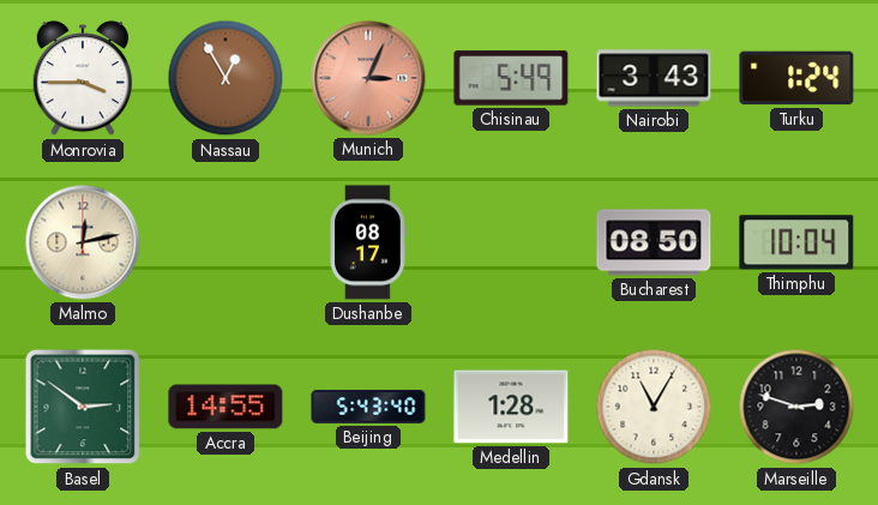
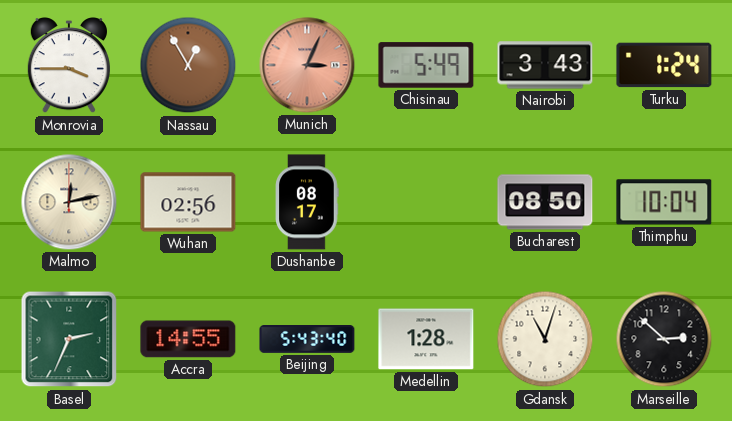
Wuhan: none -> 02:56 (188, 202)
Basel: 2:51 -> 2:34 (69, 339)
Gdansk: 11:05 -> 11:03 (545, 339)
Marseille: 2:48 -> 2:52 (664, 339)
